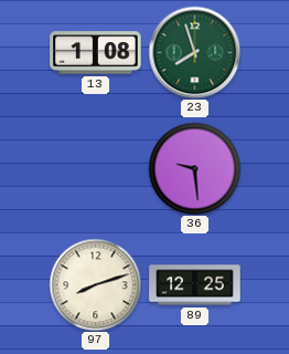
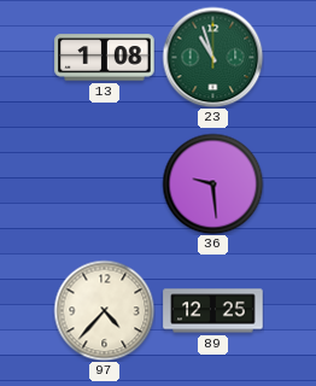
23: 7:57 -> 10:57 (212, 57)
97: 8:12 -> 4:37 (104, 310)
